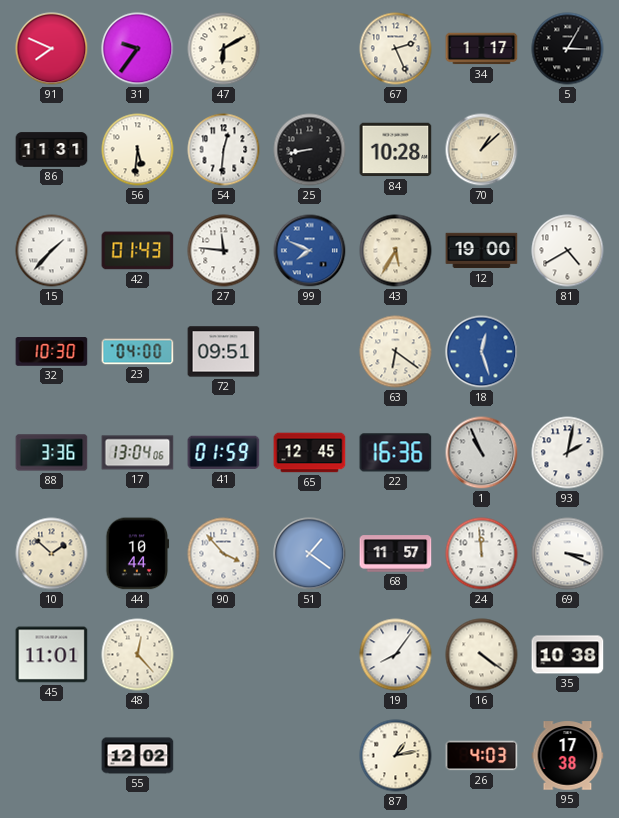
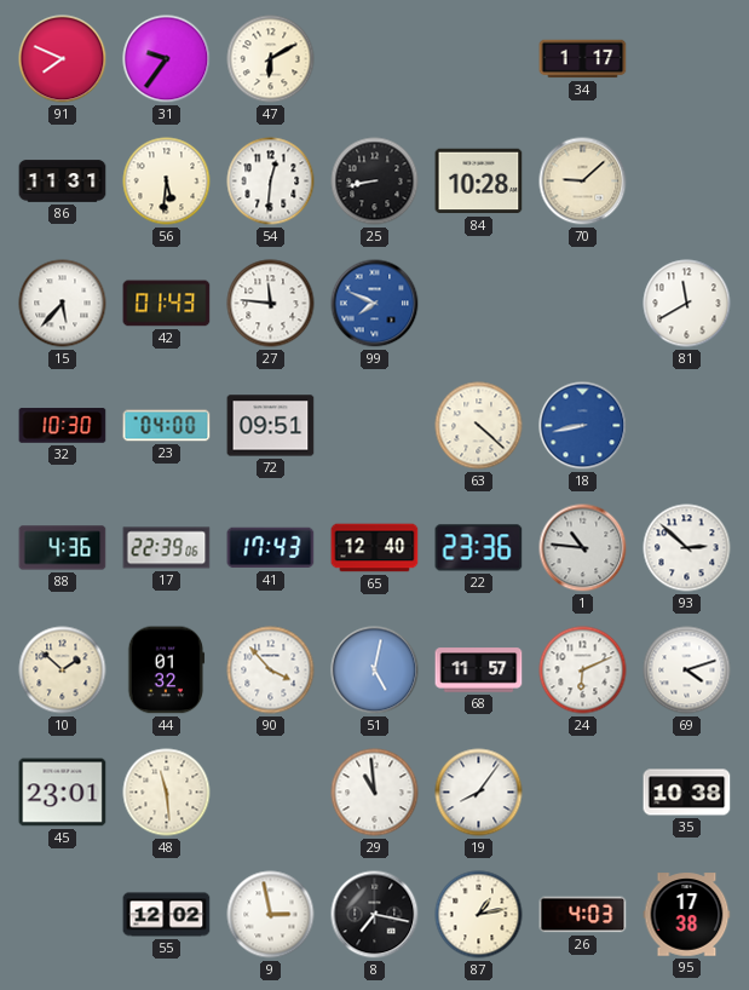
67: 2:26 -> none (396, 49)
5: 3:05 -> none (568, 49)
70: 1:08 -> 9:08 (583, 182)
15: 1:37 -> 5:37 (63, 304)
43: 5:35 -> none (396, 251)
12: 19:00 -> none (482, 251)
81: 4:40 -> 11:40 (687, 304)
63: 6:21 -> 4:22 (479, 426)
18: 12:27 -> 8:43 (583, 426)
88: 3:36 -> 4:36 (63, 548)
17: 13:04 -> 22:39 (167, 548)
41: 01:59 -> 17:43 (271, 548)
65: 12:45 -> 12:40 (375, 548)
22: 16:36 -> 23:36 (479, 548)
1: 10:56 -> 10:46 (583, 548)
93: 2:02 -> 2:52 (687, 548)
44: 10:44 -> 01:32 (167, 670)
51: 1:21 -> 5:02 (375, 670)
24: 11:59 -> 6:11 (583, 670)
69: 3:19 -> 4:12 (687, 670)
45: 11:01 -> 23:01 (63, 793)
48: 12:23 -> 11:29 (167, 793)
29: none -> 10:59 (375, 793)
16: 4:21 -> none (482, 655)
9: none -> 2:58 (271, 915)
8: none -> 7:17 (375, 915)
